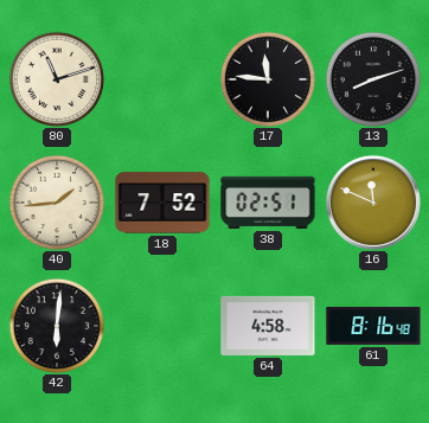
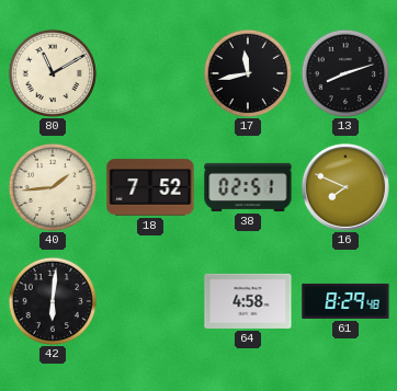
80: 11:12 -> 11:10 (53, 73)
17: 11:46 -> 11:43 (248, 73)
16: 11:49 -> 7:49 (345, 187)
61: 8:16 -> 8:29 (345, 301)
